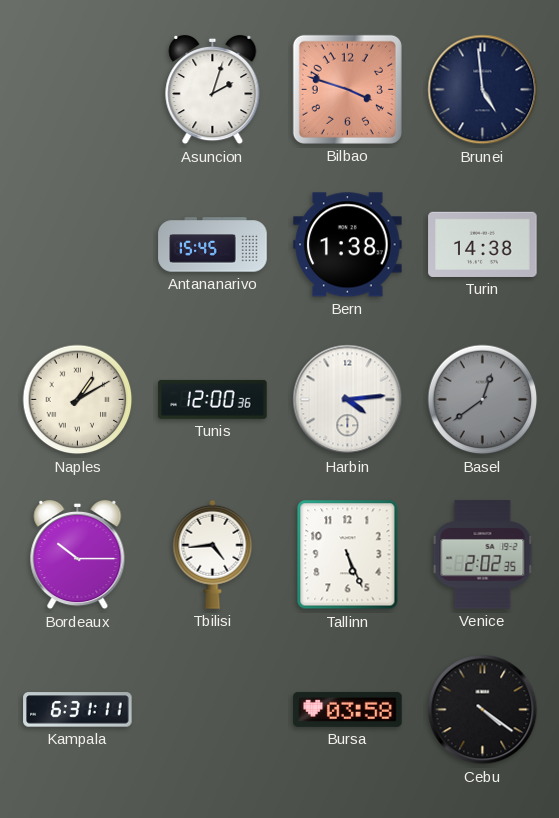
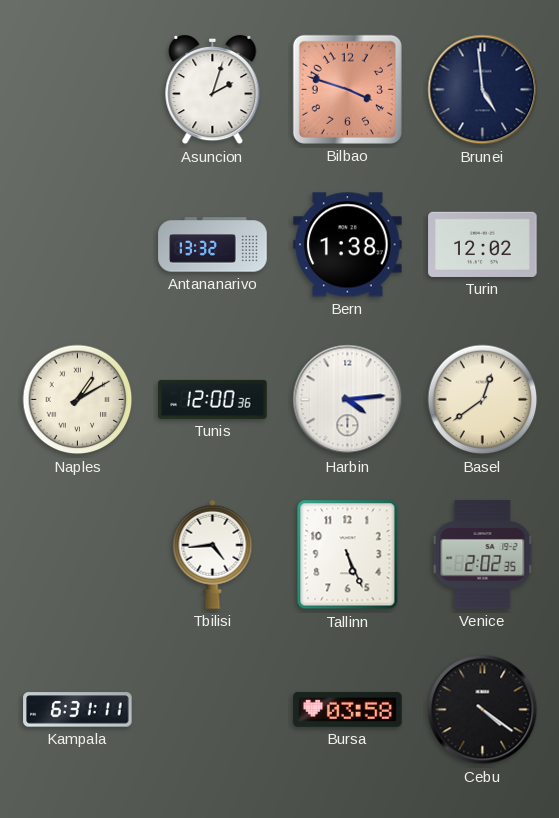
Antananarivo: 15:45 -> 13:32 (213, 245)
Turin: 14:38 -> 12:02 (483, 244)
Basel dial: grey -> cream (483, 400)
Bordeaux: 10:15 -> none (78, 555)
